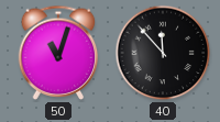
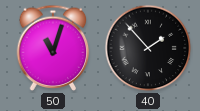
40: 11:53 -> 1:53 (148, 48)
